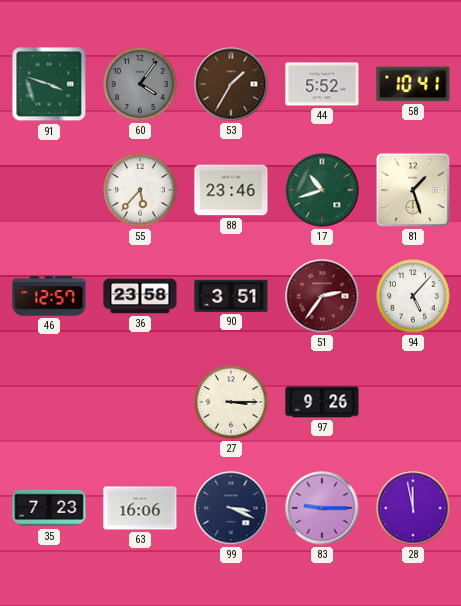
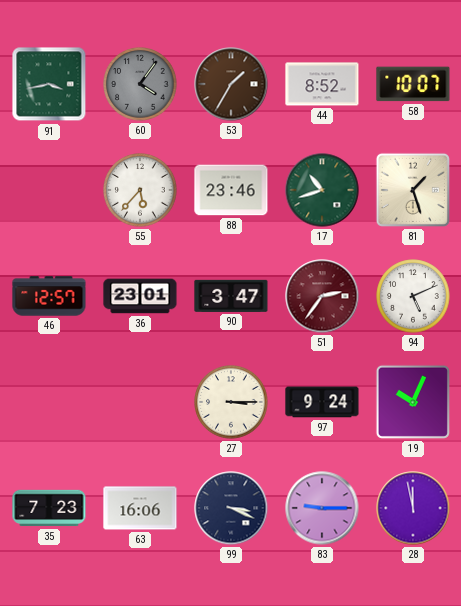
91: 3:48 -> 3:43 (49, 84)
44: 5:52 -> 8:52 (322, 84)
58: 10:41 -> 10:07 (413, 84)
36: 23:58 -> 23:01 (140, 296)
90: 3:51 -> 3:47 (231, 296)
94: 5:07 -> 5:11 (413, 296)
97: 9:26 -> 9:24 (322, 402)
19: none -> 10:04 (413, 402)
